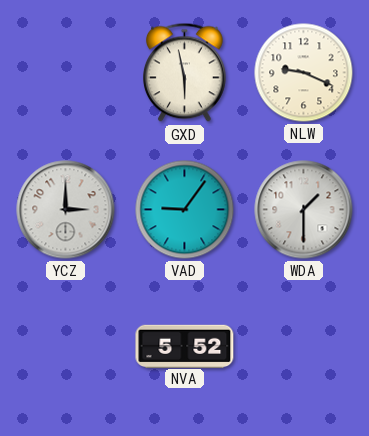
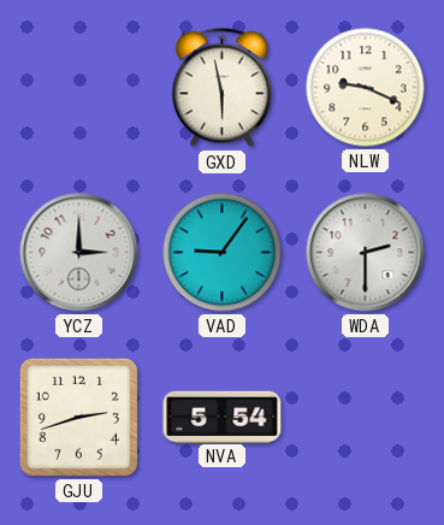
WDA: 1:30 -> 2:30 (366, 253)
GJU: none -> 2:42 (78, 417)
NVA: 5:52 -> 5:54 (223, 417)
